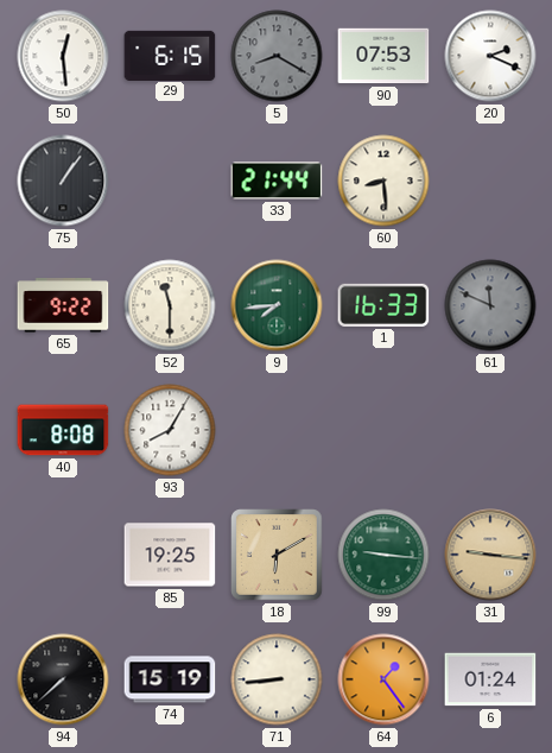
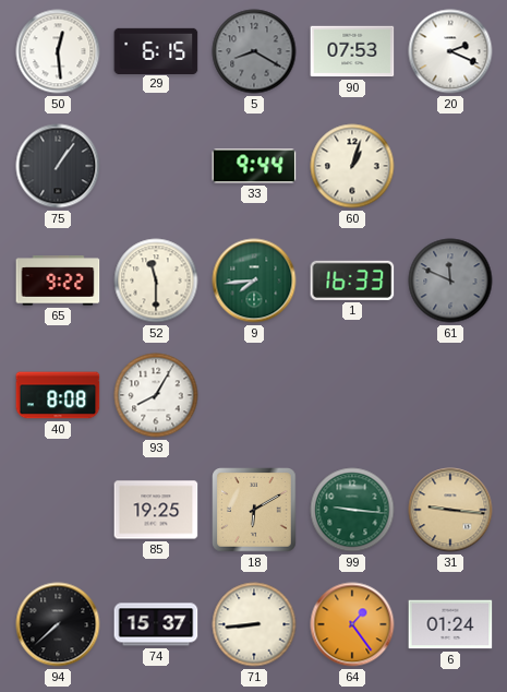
33: 21:44 -> 9:44 (254, 166)
60: 8:29 -> 1:03 (352, 166)
74: 15:19 -> 15:37 (156, 624)
